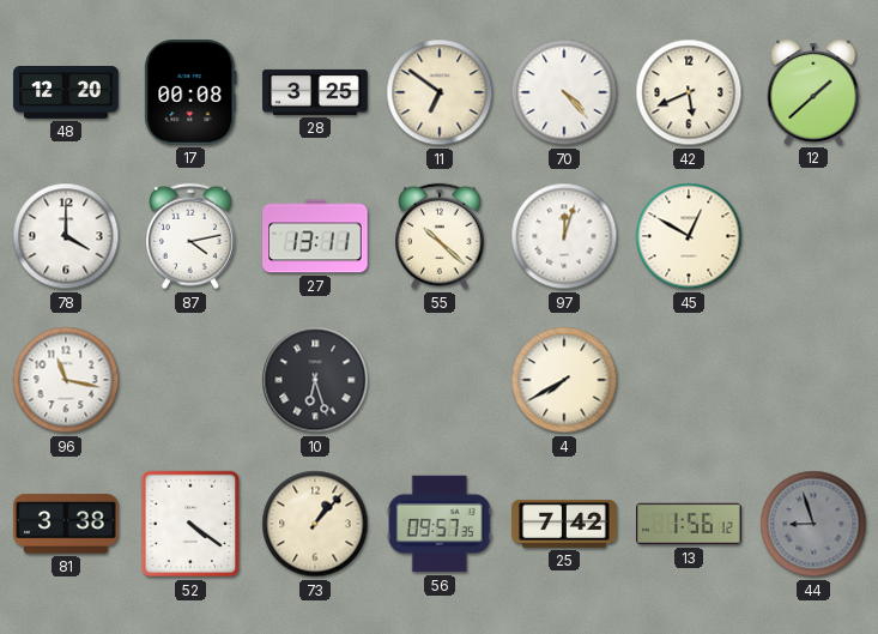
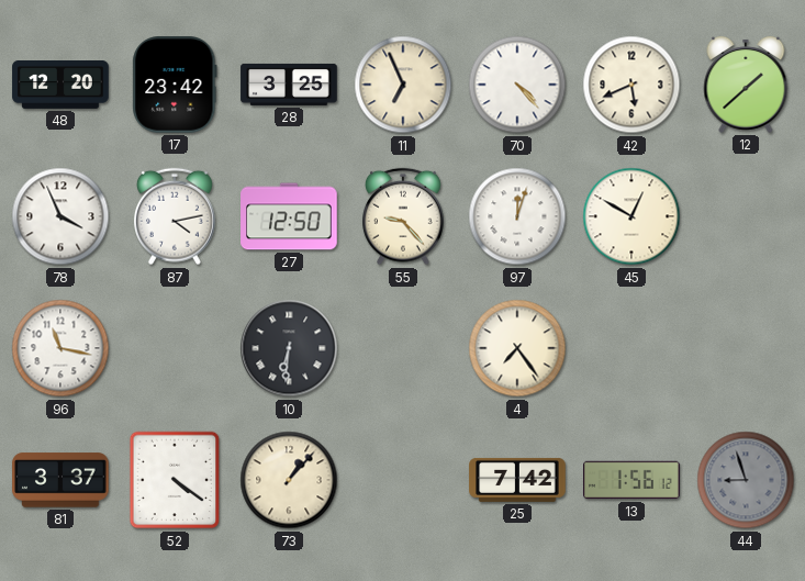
17: 00:08 -> 23:42 (175, 85)
11: 6:51 -> 6:56 (403, 85)
78: 4:00 -> 3:56 (60, 216)
27: 13:11 -> 12:50 (289, 216)
55: 10:22 -> 9:23 (404, 216)
10: 6:27 -> 6:31 (289, 348)
4: 7:40 -> 7:24 (517, 348)
81: 3:38 -> 3:37 (60, 480)
56: 09:57 -> none (440, 524)
